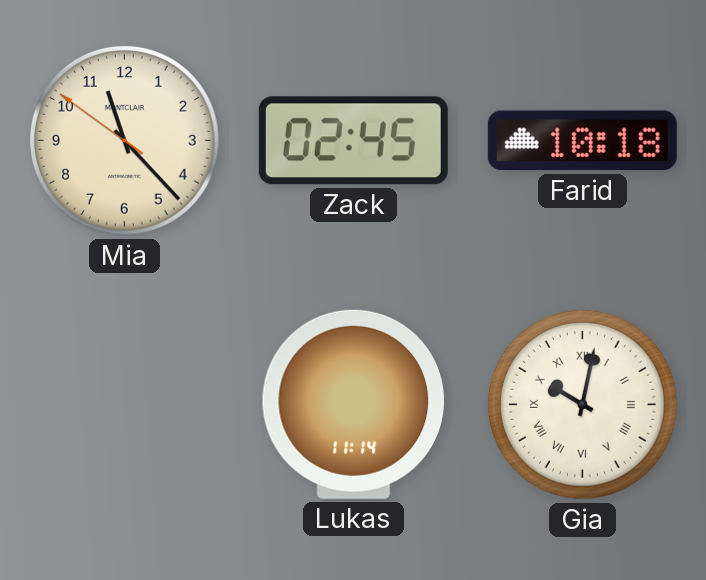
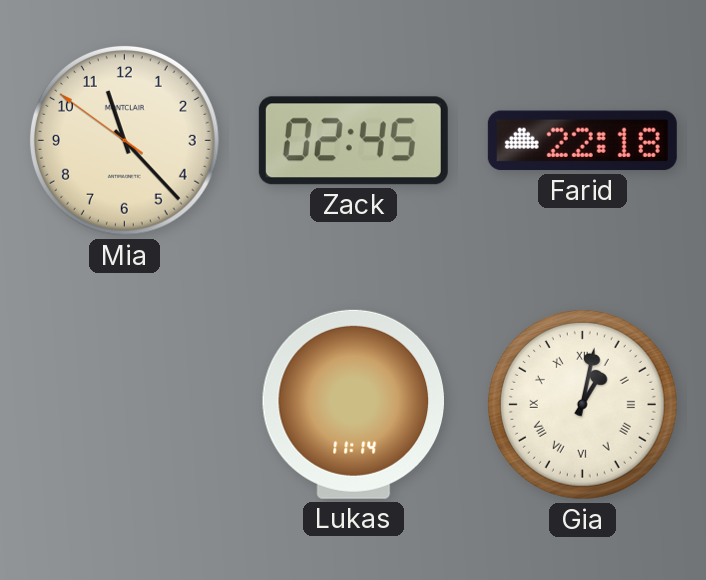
Farid: 10:18 -> 22:18 (582, 141)
Gia: 10:02 -> 1:02 (582, 404)
